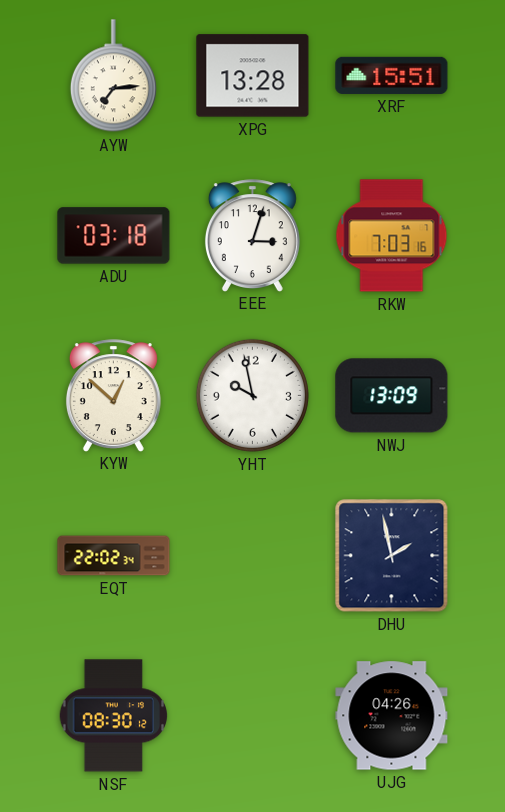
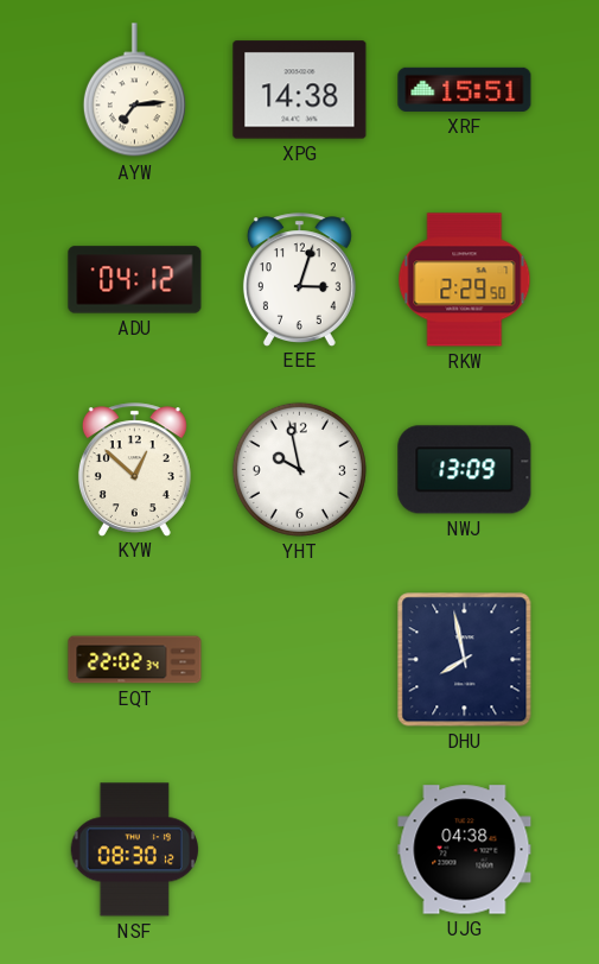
XPG: 13:28 -> 14:38 (300, 90)
ADU: 03:18 -> 04:12 (135, 280)
RKW: 7:03 -> 2:29 (465, 280)
DHU: 1:58 -> 7:58 (465, 660)
UJG: 04:26 -> 04:38 (465, 850)
